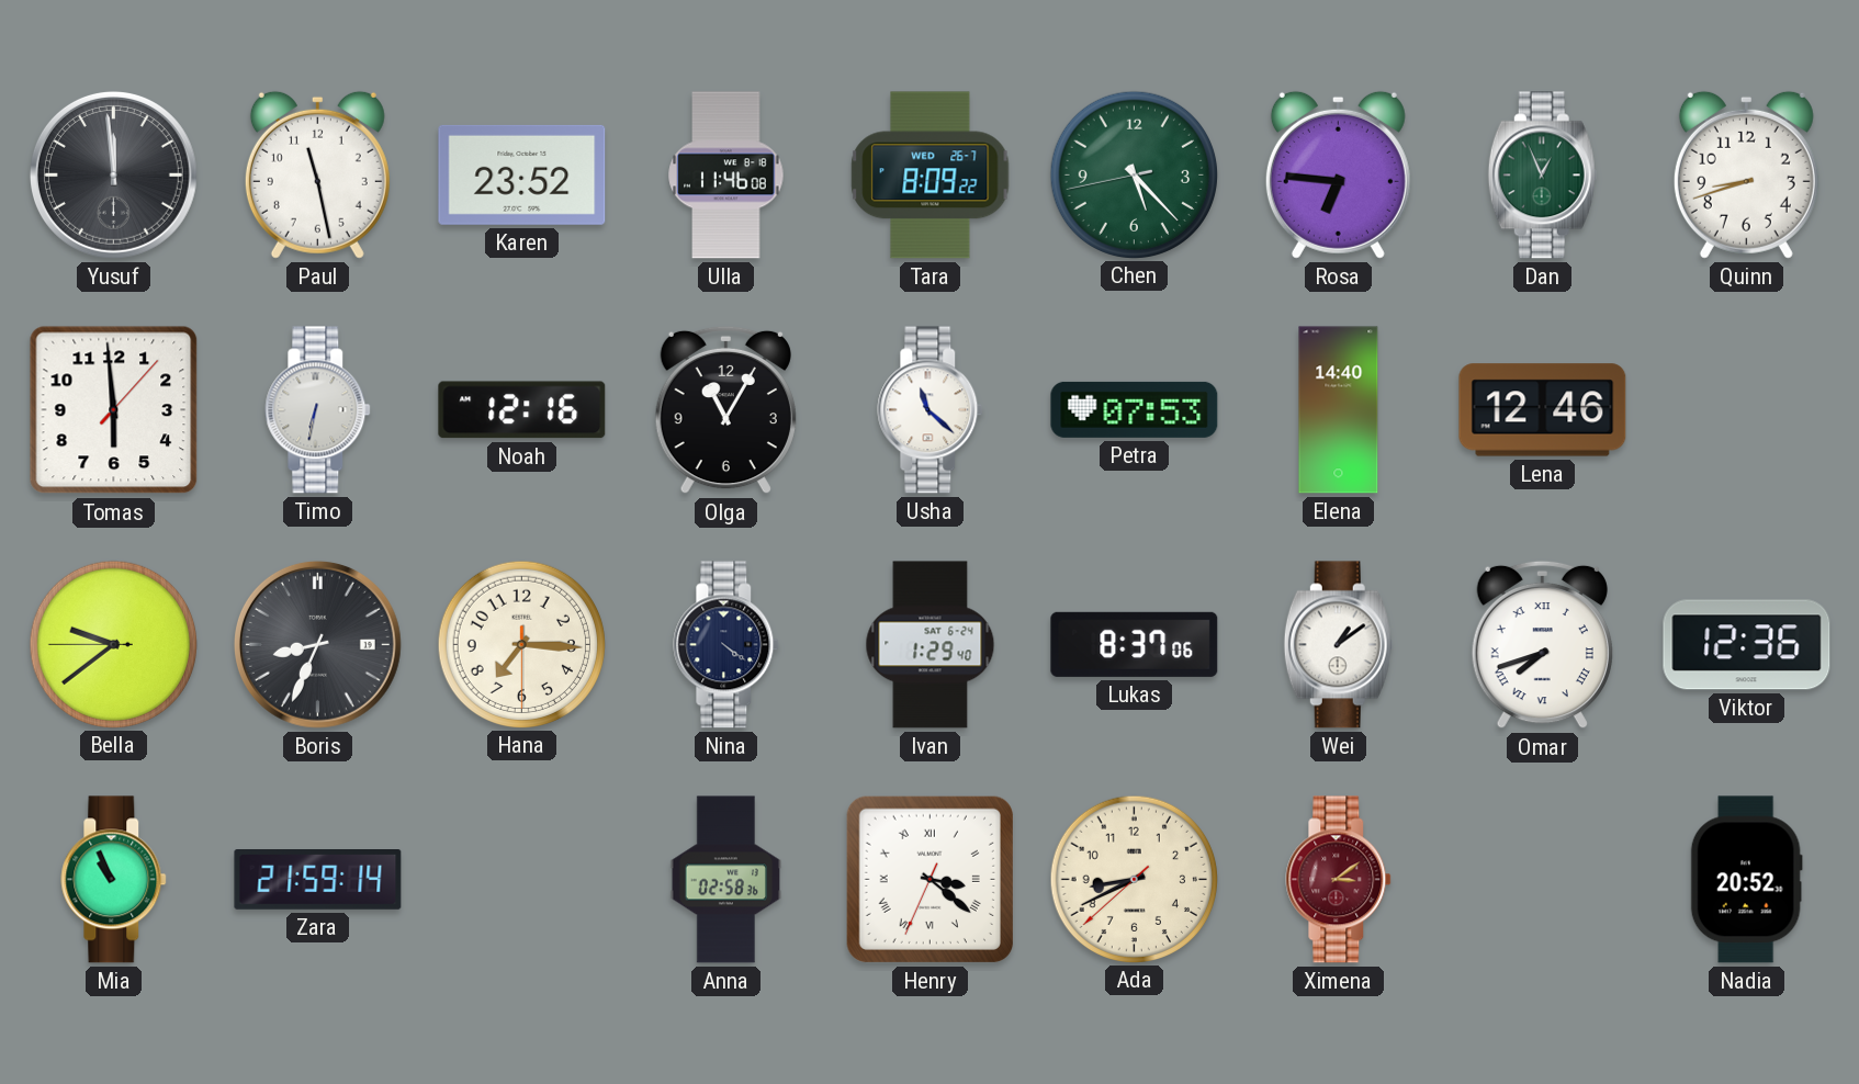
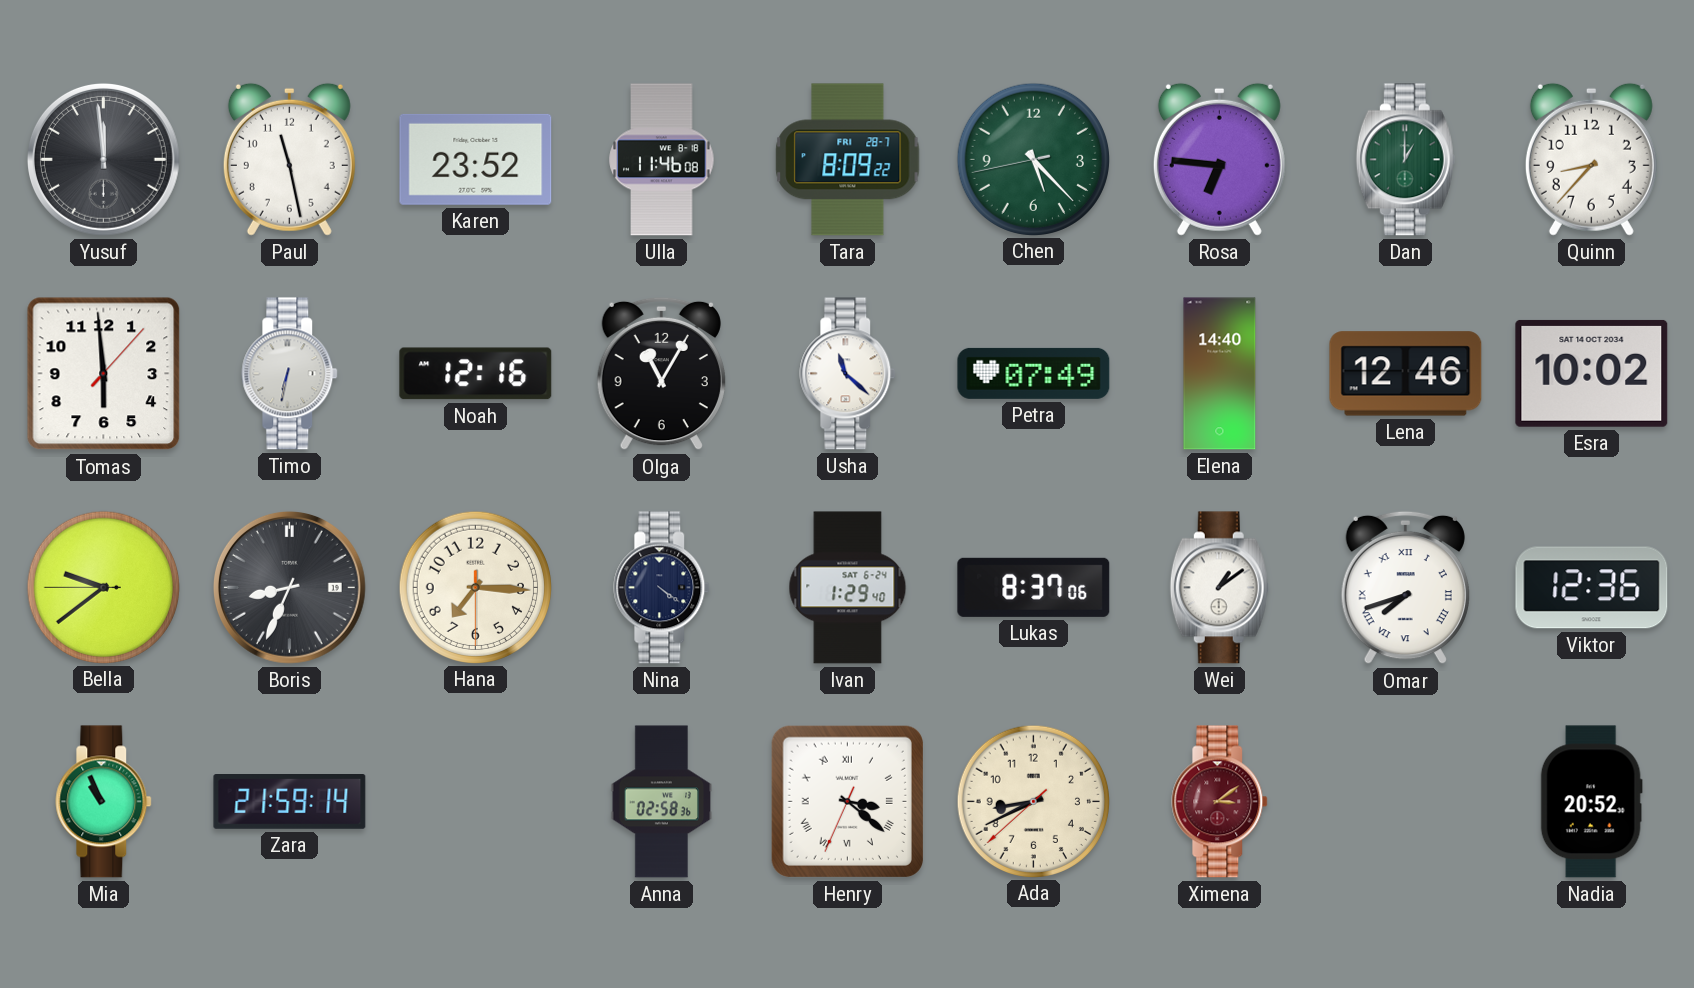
Tara date: WED 26-7 -> FRI 28-7 (848, 160)
Dan: 12:56 -> 1:00 (1405, 160)
Quinn: 8:42 -> 8:37 (1591, 159)
Petra: 07:53 -> 07:49 (1034, 373)
Esra: none -> 10:02 (1592, 373)
